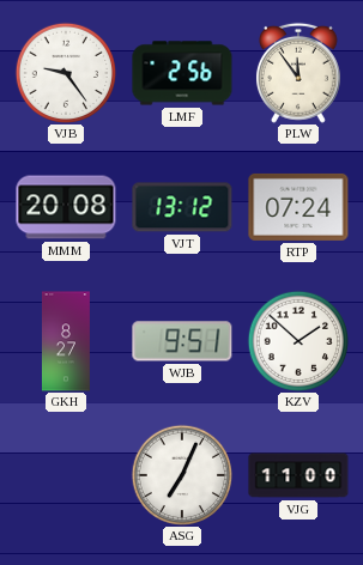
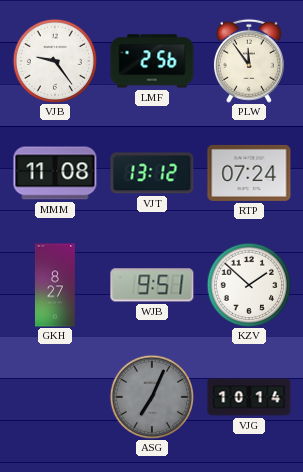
MMM: 20:08 -> 11:08 (55, 173)
ASG dial: white -> grey (151, 396)
VJG: 11:00 -> 10:14 (249, 397)
